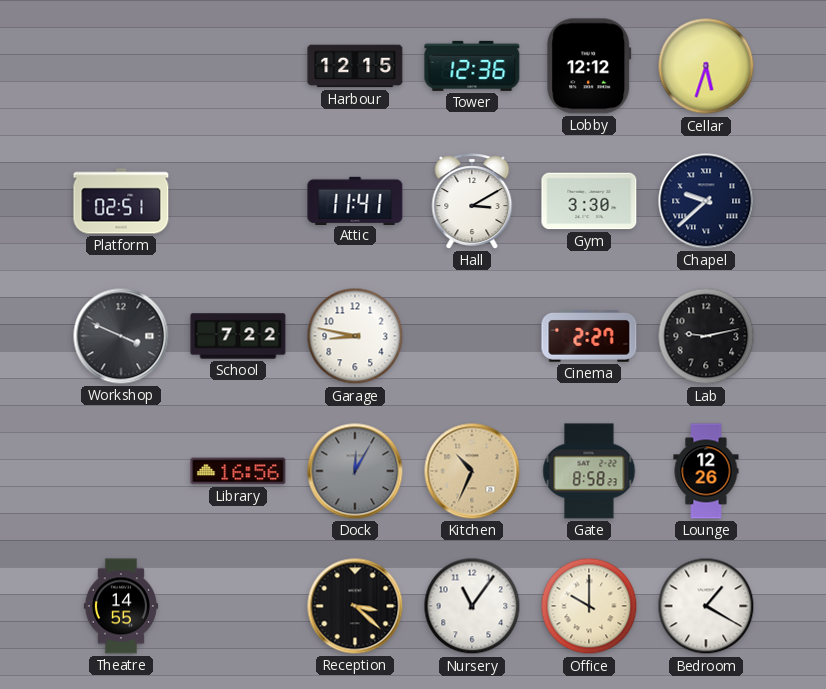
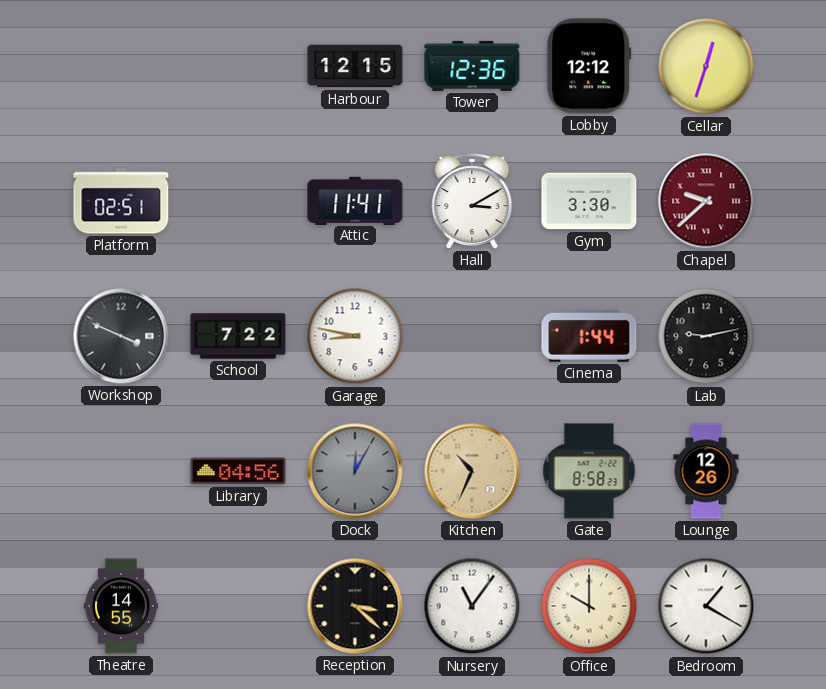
Cellar: 5:33 -> 12:33 (706, 66)
Chapel dial: navy -> burgundy (706, 201)
Cinema: 2:27 -> 1:44 (589, 336)
Library: 16:56 -> 04:56 (238, 471)
